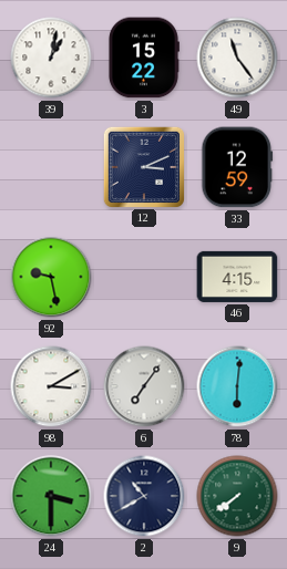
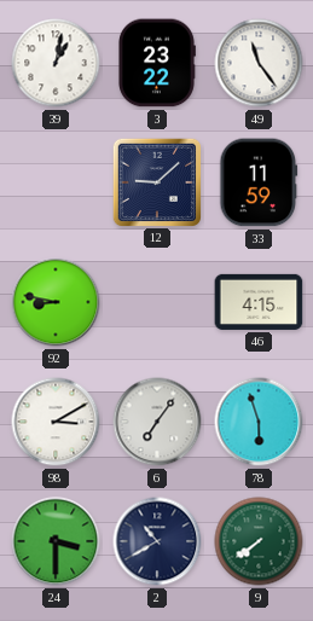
3: 15:22 -> 23:22 (157, 63)
12: 3:11 -> 9:08 (156, 181)
33: 12:59 -> 11:59 (259, 182)
92: 9:28 -> 8:47 (56, 302)
78: 6:01 -> 5:57 (259, 422)
